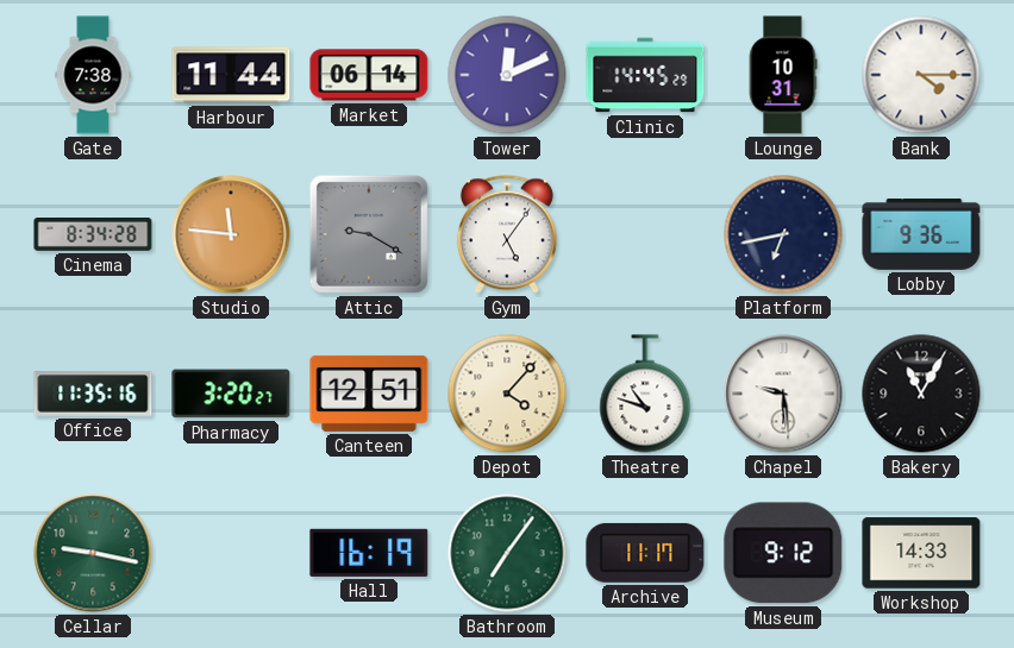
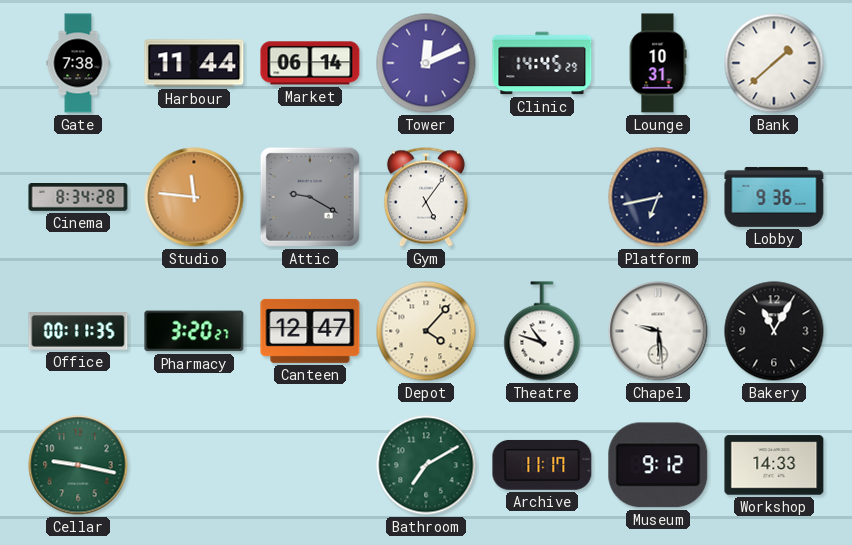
Bank: 4:15 -> 1:38 (774, 63)
Office: 11:35 -> 00:11 (78, 331)
Canteen: 12:51 -> 12:47 (310, 331)
Hall: 16:19 -> none (369, 553)
Bathroom: 7:06 -> 7:10 (426, 465)
